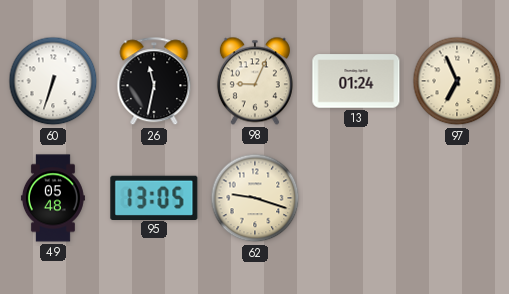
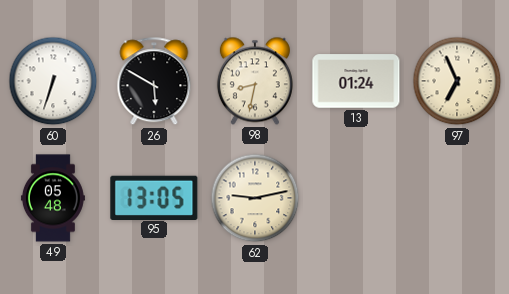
26: 11:32 -> 5:50 (154, 82)
98: 9:04 -> 8:32 (255, 81)
62: 9:18 -> 9:13 (255, 198)
